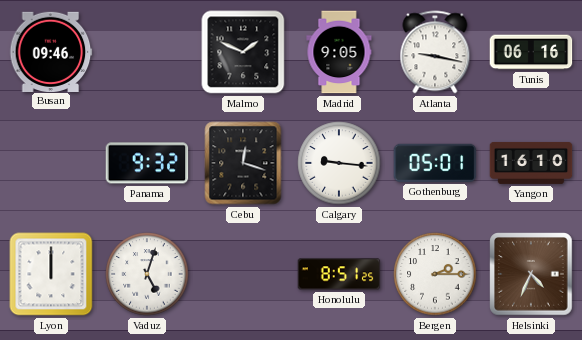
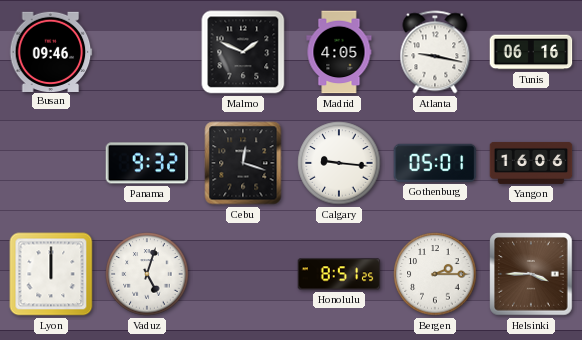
Madrid: 9:05 -> 4:05 (339, 52)
Yangon: 16:10 -> 16:06 (531, 163)
Helsinki: 4:34 -> 3:45 (531, 274)
